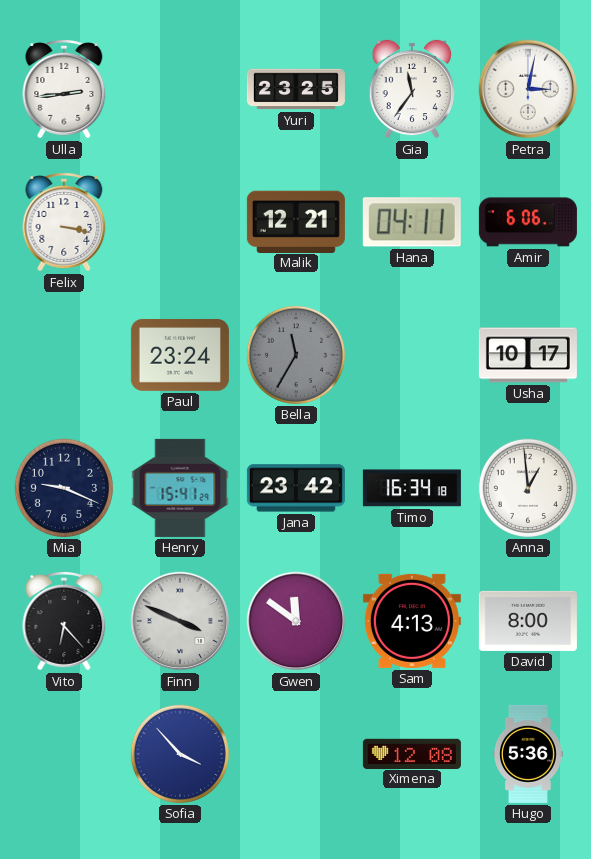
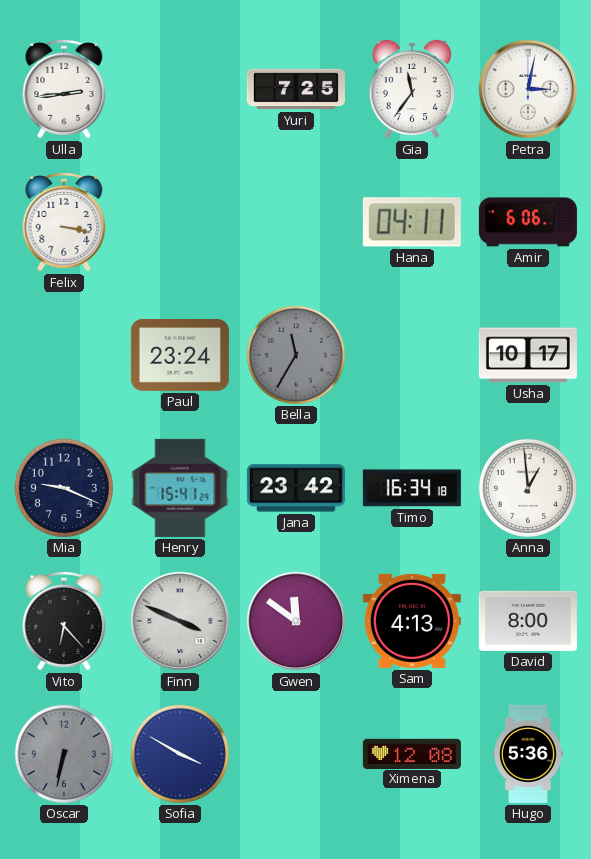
Yuri: 23:25 -> 7:25 (296, 89)
Malik: 12:21 -> none (296, 221)
Oscar: none -> 6:32 (64, 754)
Sofia: 3:53 -> 3:50 (180, 754)
